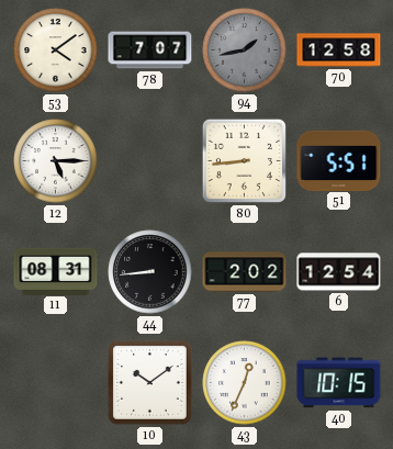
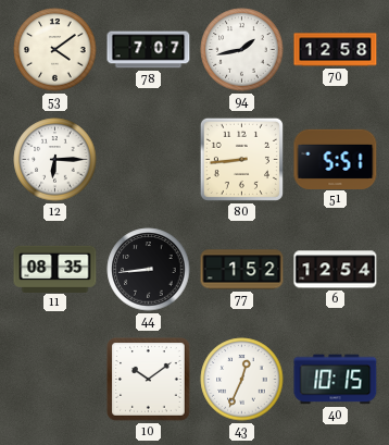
94 dial: grey -> white (242, 50)
12: 5:15 -> 6:15 (55, 160)
11: 08:31 -> 08:35 (55, 269)
77: 2:02 -> 1:52 (242, 270)
